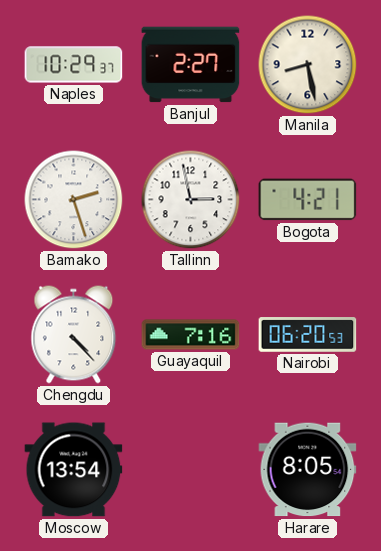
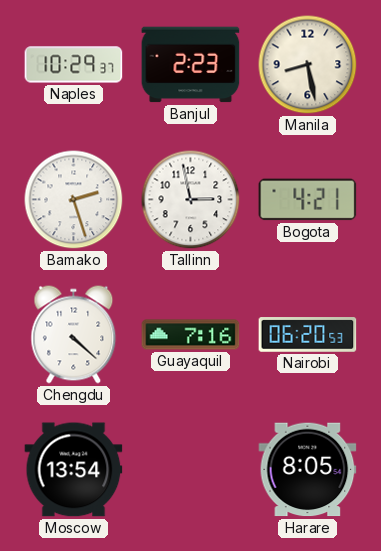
Banjul: 2:27 -> 2:23 (191, 65)
Chengdu: 4:23 -> 4:22 (74, 335)
